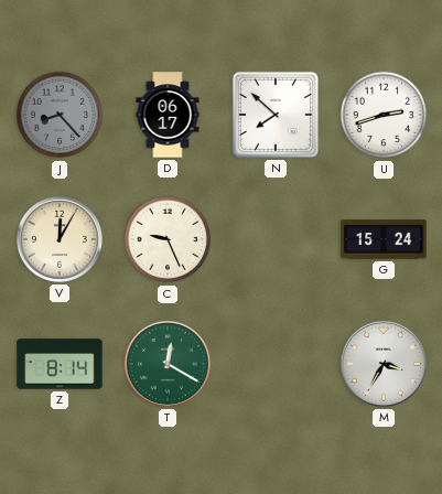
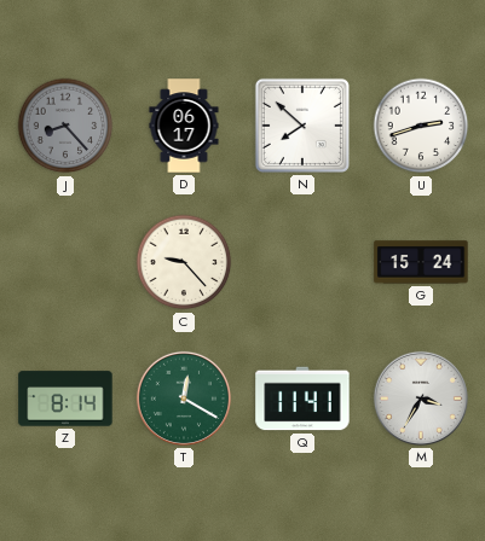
V: 12:05 -> none (60, 239)
C: 9:26 -> 9:23 (184, 262)
Q: none -> 11:41 (302, 399)
